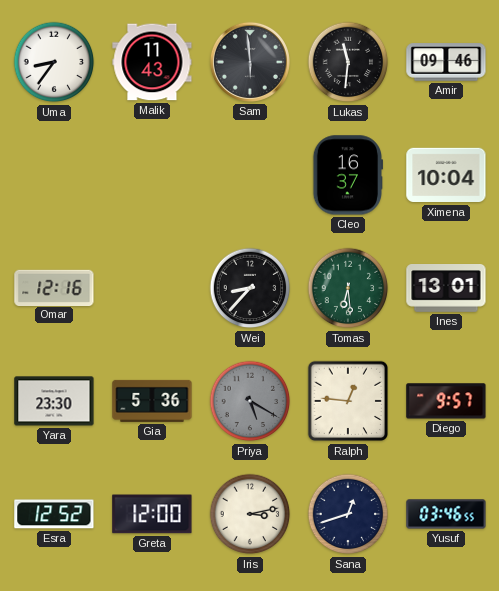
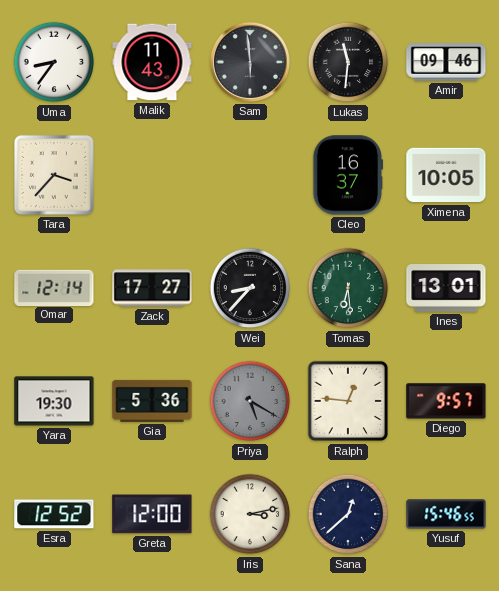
Tara: none -> 3:37 (54, 175)
Ximena: 10:04 -> 10:05 (446, 175)
Omar: 12:16 -> 12:14 (54, 287)
Zack: none -> 17:27 (152, 288)
Yara: 23:30 -> 19:30 (54, 401)
Sana: 12:42 -> 12:38 (348, 514)
Yusuf: 03:46 -> 15:46 (446, 514)
